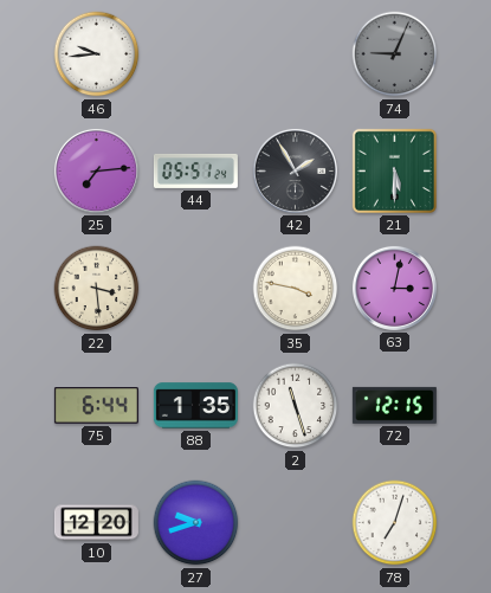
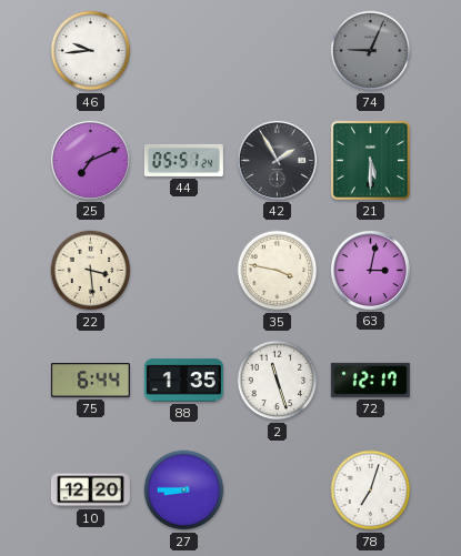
25: 7:14 -> 7:11 (90, 160)
72: 12:15 -> 12:17 (370, 380)
27: 9:42 -> 8:45 (184, 491)
